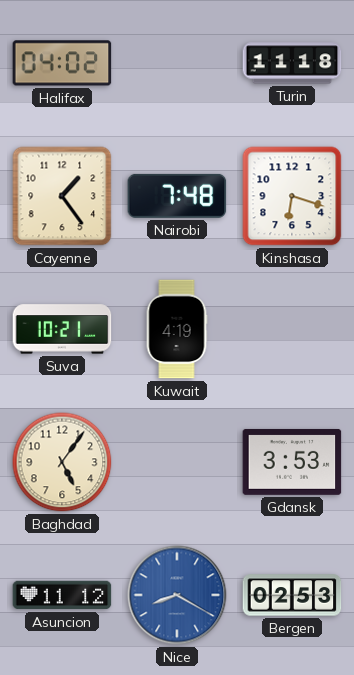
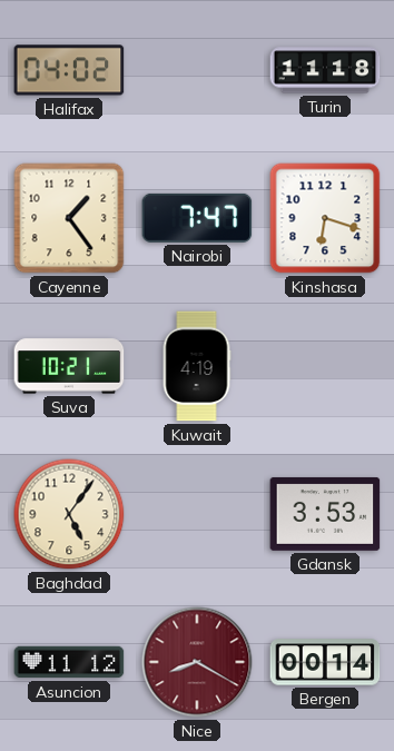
Nairobi: 7:48 -> 7:47 (197, 218)
Nice dial: blue -> burgundy (197, 662)
Bergen: 02:53 -> 00:14 (325, 662)
